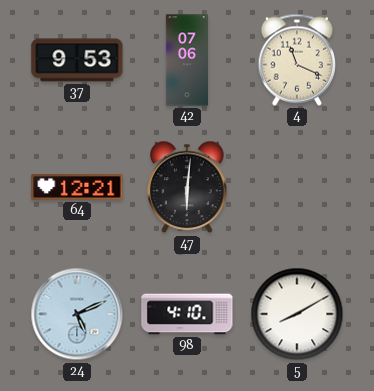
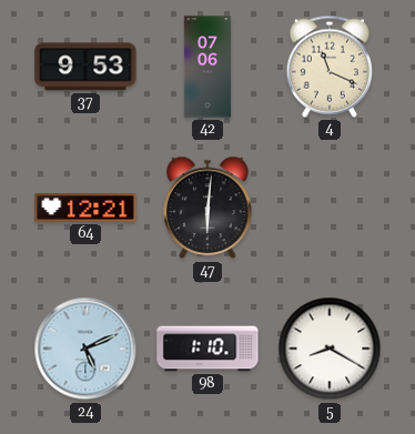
98: 4:10 -> 1:10 (207, 349)
5: 8:10 -> 8:20 (330, 349)
